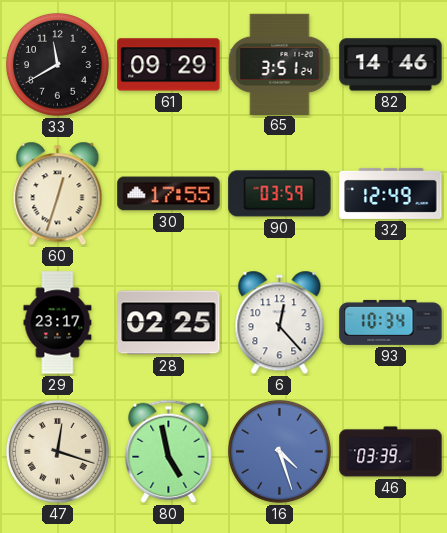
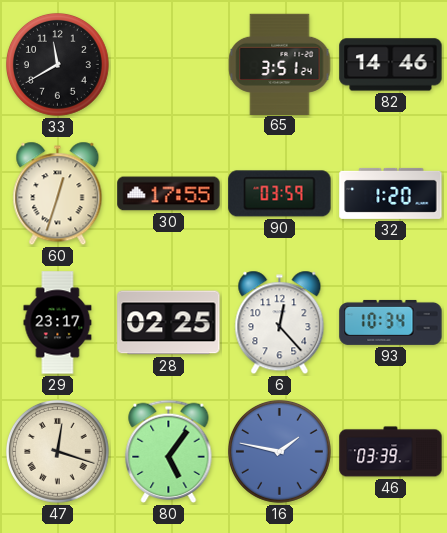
61: 09:29 -> none (169, 65)
32: 12:49 -> 1:20 (391, 193)
80: 4:58 -> 5:06 (169, 452)
16: 4:27 -> 1:47 (280, 452)
